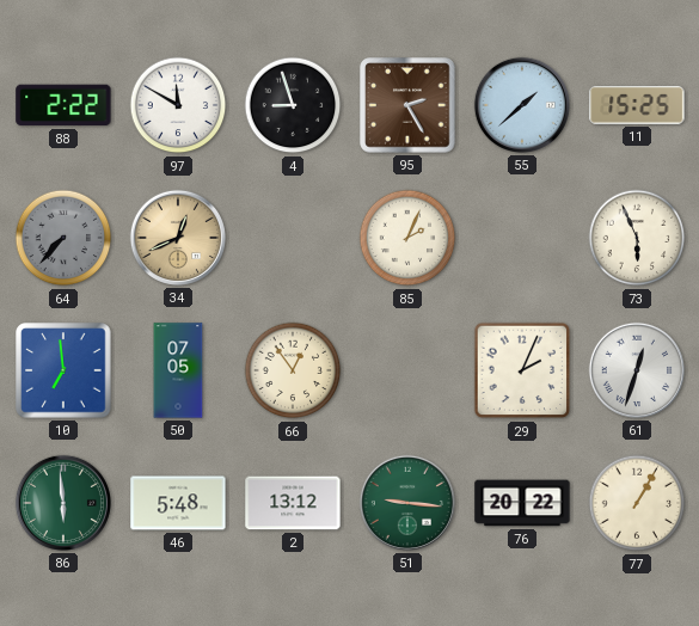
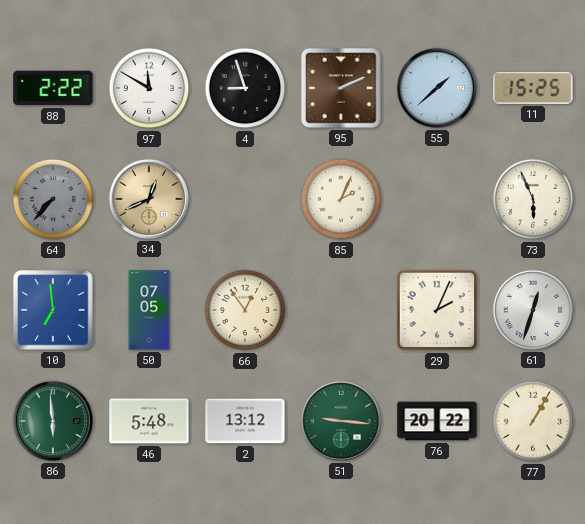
95: 2:25 -> 2:11 (341, 88)
